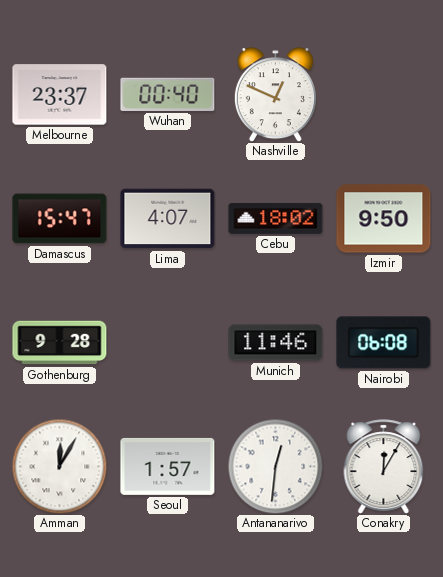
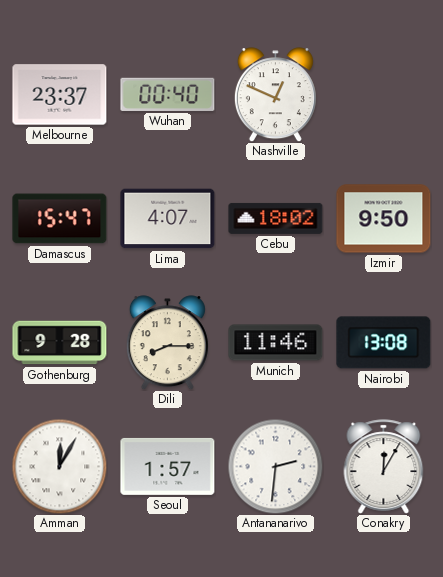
Dili: none -> 8:15 (167, 343)
Nairobi: 06:08 -> 13:08 (384, 343)
Antananarivo: 12:31 -> 2:31 (275, 466)
